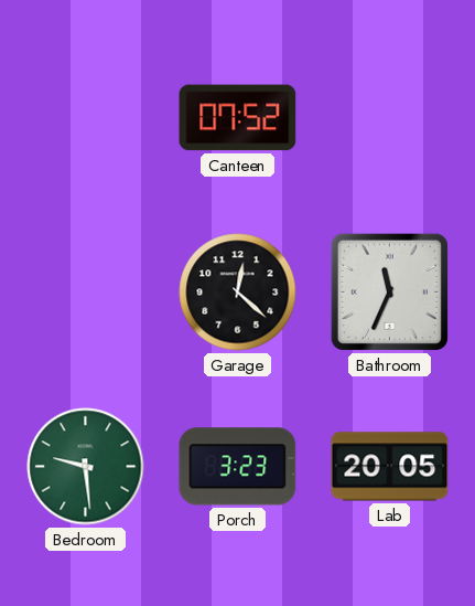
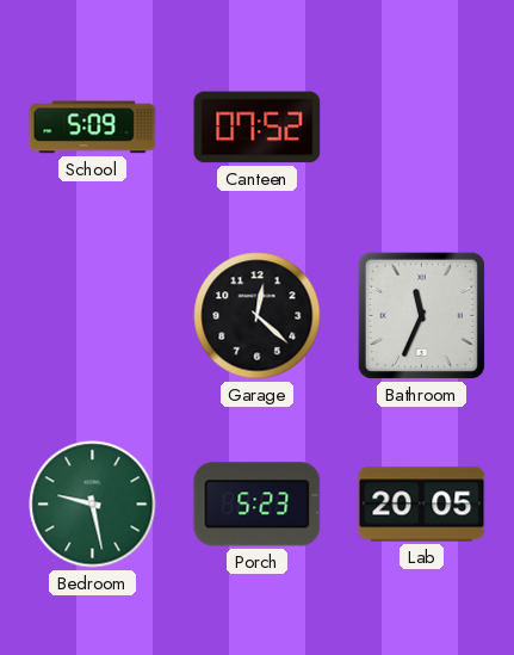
School: none -> 5:09 (93, 128)
Bedroom: 9:29 -> 9:28 (93, 505)
Porch: 3:23 -> 5:23 (258, 505)
